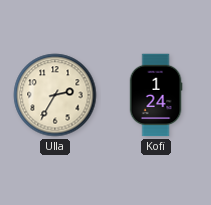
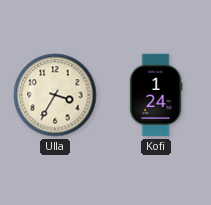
Ulla: 2:35 -> 3:35 (55, 95)
